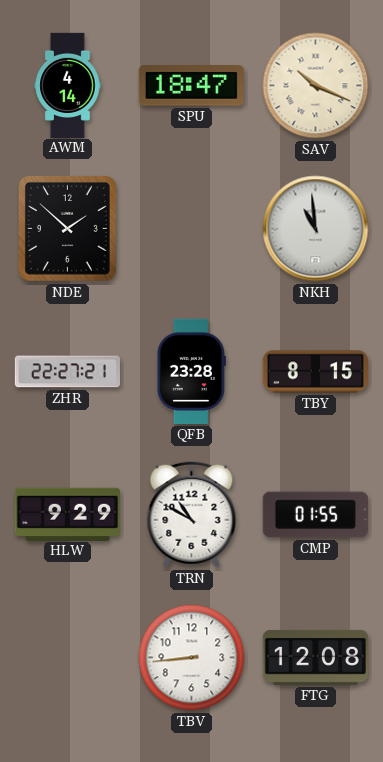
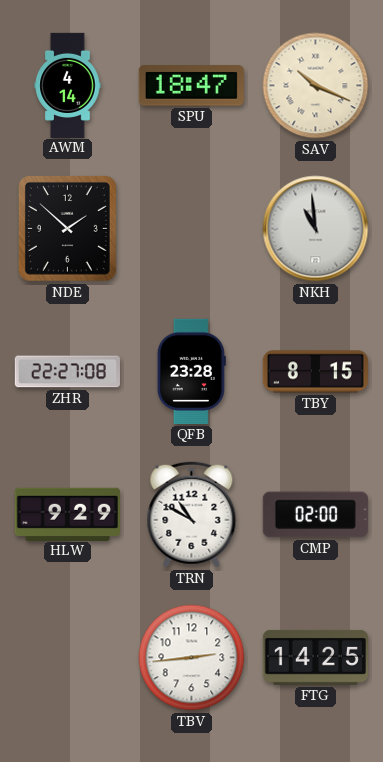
ZHR: 22:27:21 -> 22:27:08 (67, 372)
CMP: 01:55 -> 02:00 (315, 515)
TBV: 8:44 -> 2:44 (192, 658)
FTG: 12:08 -> 14:25 (315, 657)
